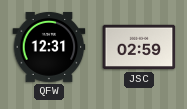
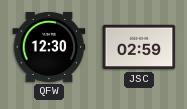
QFW: 12:31 -> 12:30 (49, 47)
